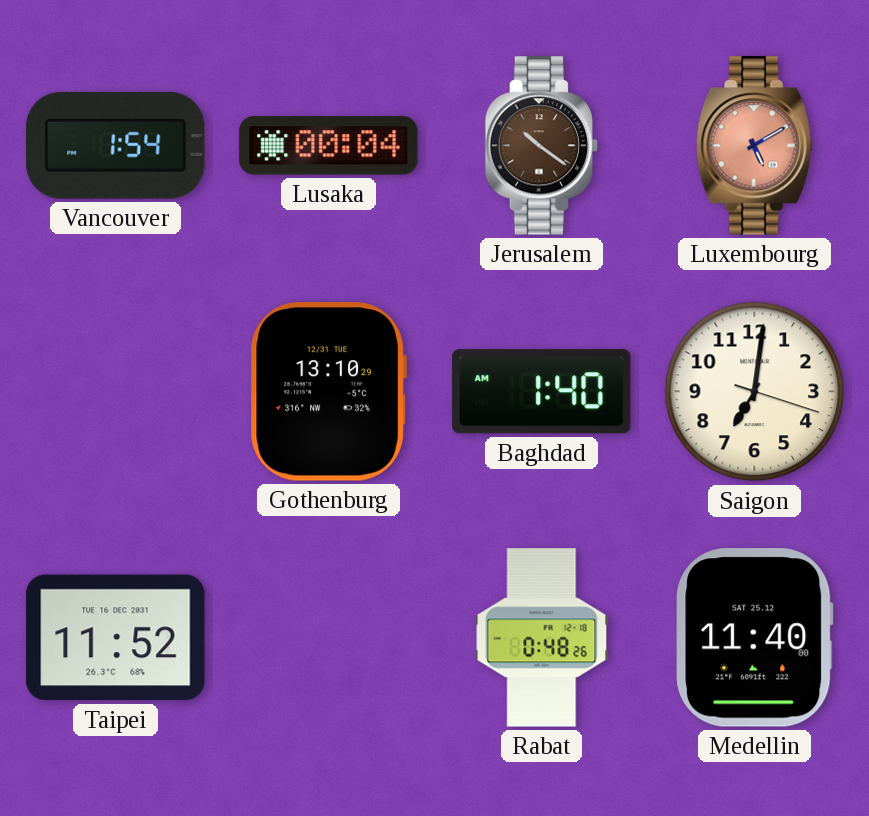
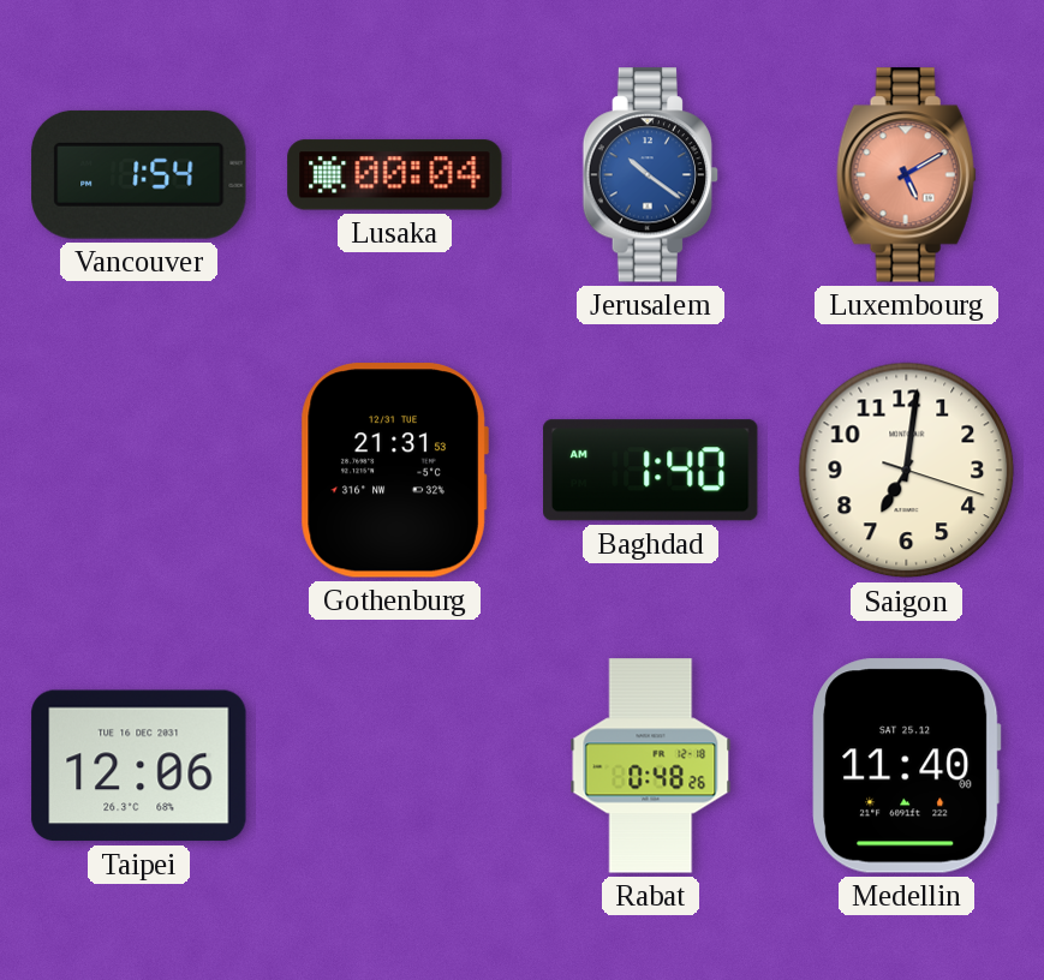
Jerusalem dial: brown -> blue (651, 175)
Gothenburg: 13:10 -> 21:31 (394, 471)
Taipei: 11:52 -> 12:06 (139, 766)
